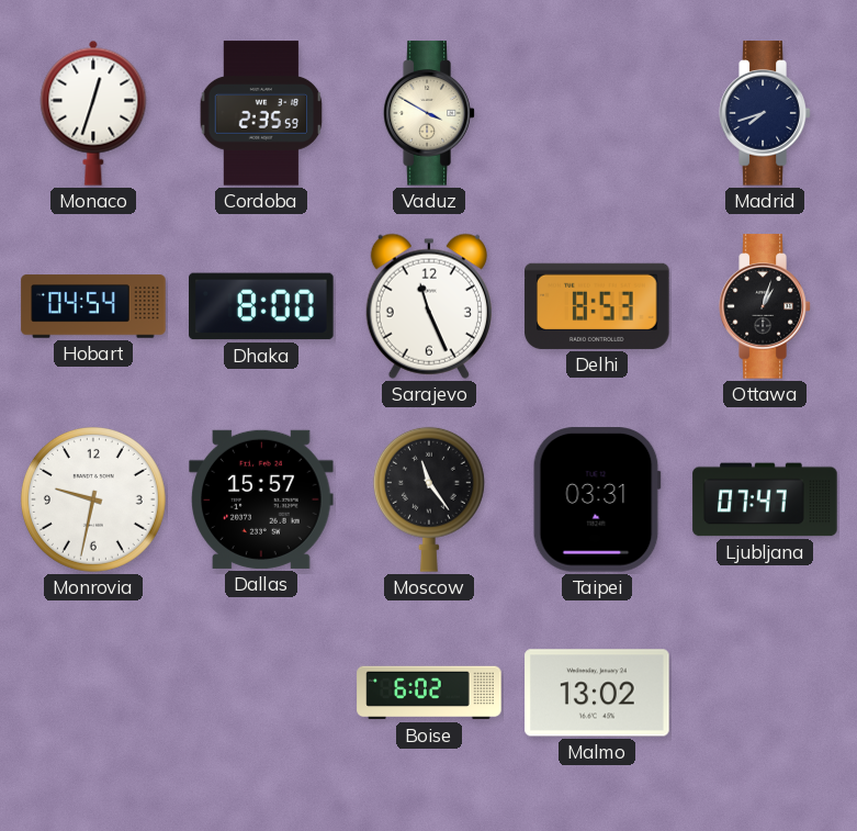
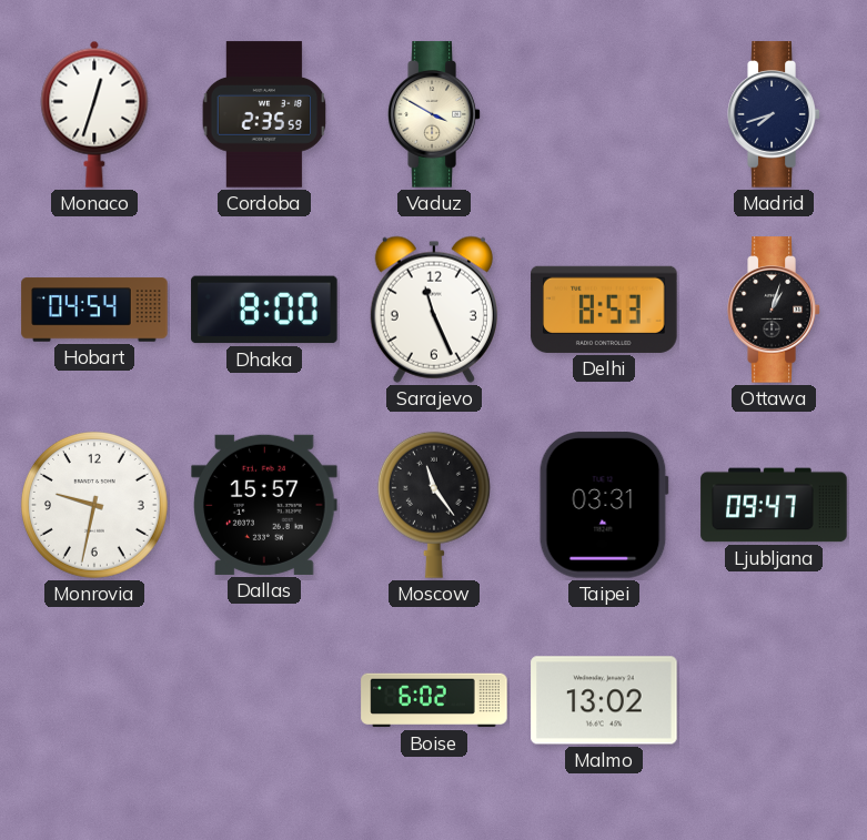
Ljubljana: 07:47 -> 09:47 (774, 505)
